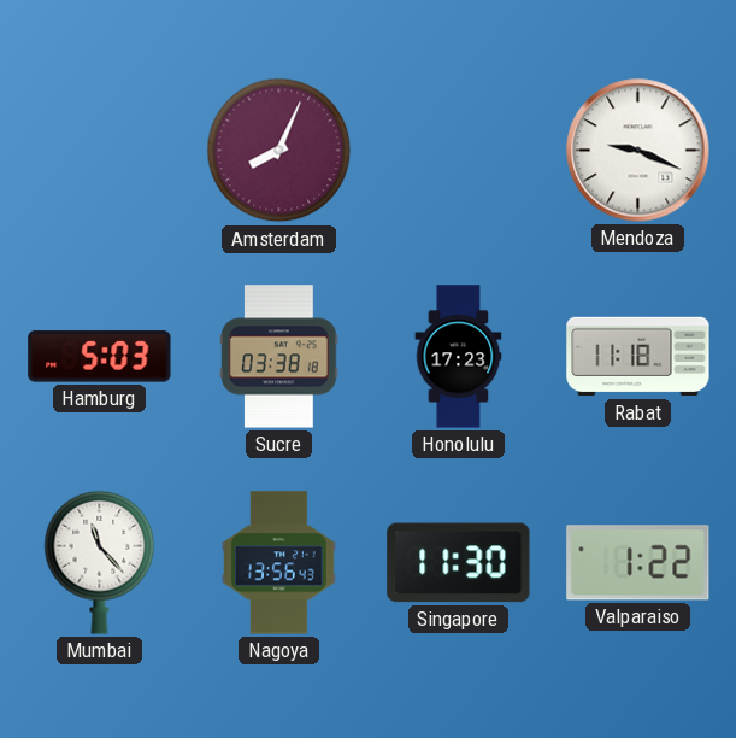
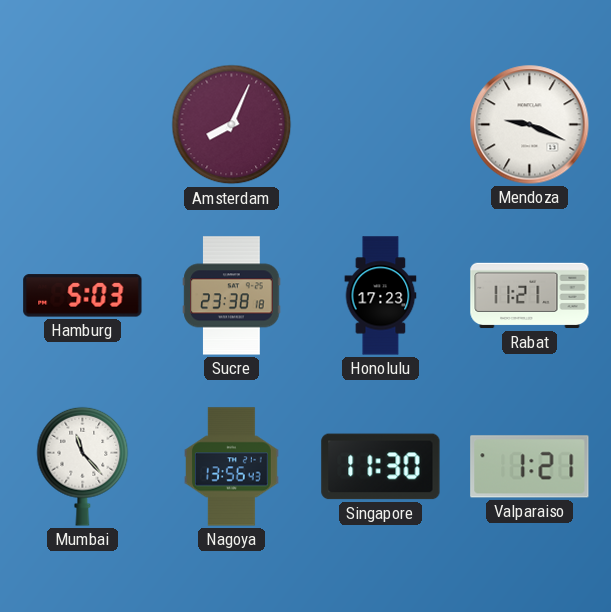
Sucre: 03:38 -> 23:38 (232, 296)
Rabat: 11:18 -> 11:21 (530, 296)
Valparaiso: 1:22 -> 1:21 (530, 467)
